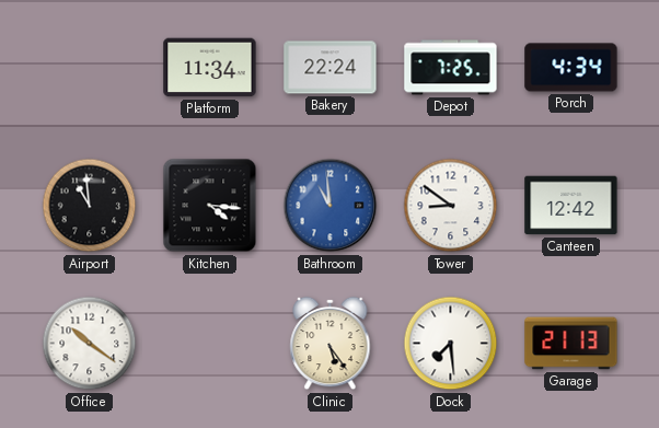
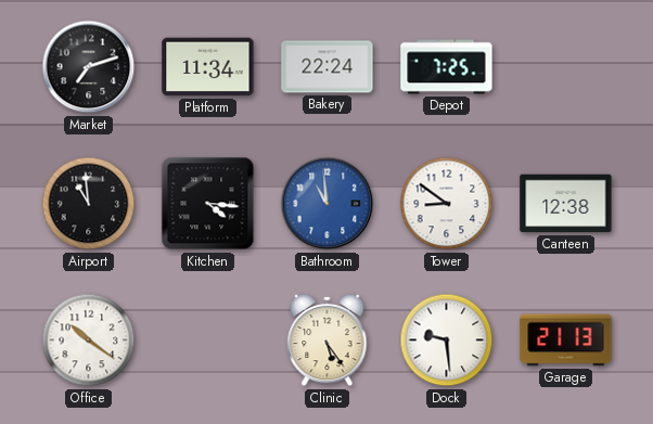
Market: none -> 7:12 (89, 67)
Porch: 4:34 -> none (571, 68)
Canteen: 12:42 -> 12:38 (566, 204)
Dock: 7:29 -> 9:29 (447, 341)
